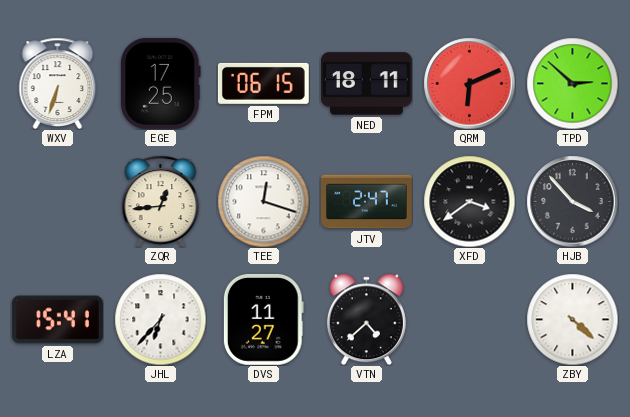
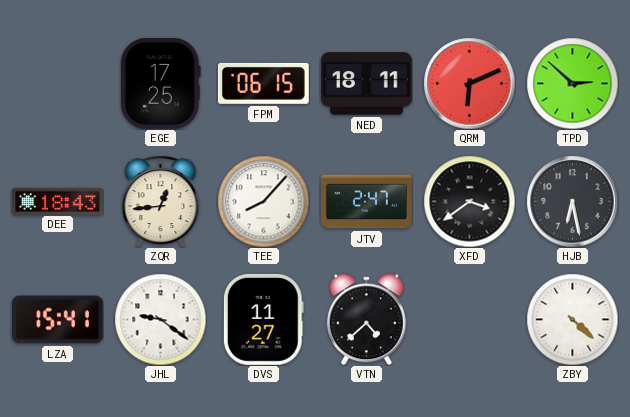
WXV: 6:33 -> none (58, 83)
DEE: none -> 18:43 (58, 201)
TEE: 12:18 -> 8:07 (263, 201)
HJB: 3:53 -> 6:28 (572, 201)
JHL: 6:37 -> 9:21 (160, 319)
